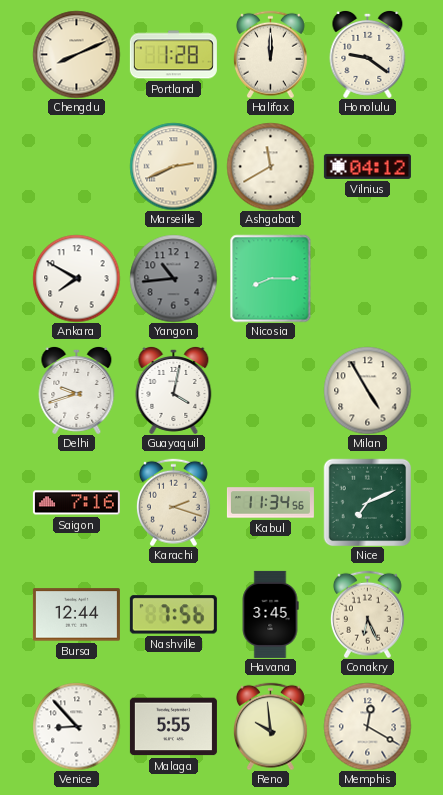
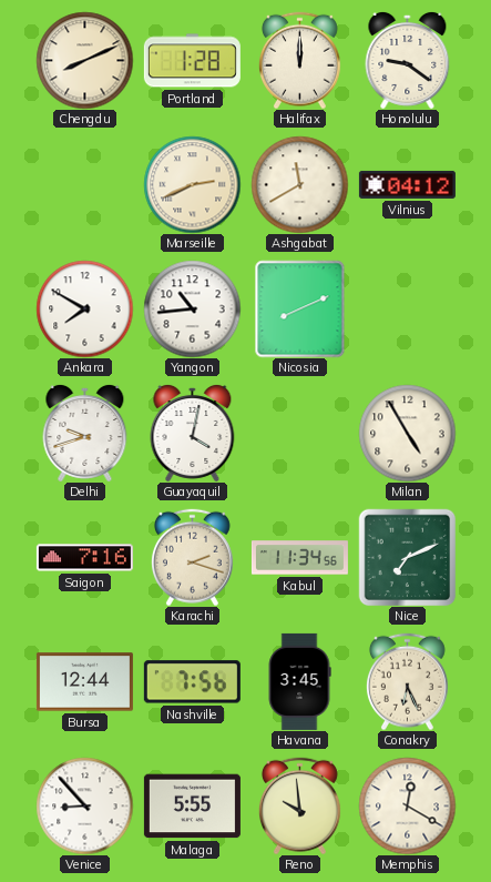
Yangon dial: grey -> white (192, 308)
Nicosia: 8:15 -> 8:11 (300, 308)
